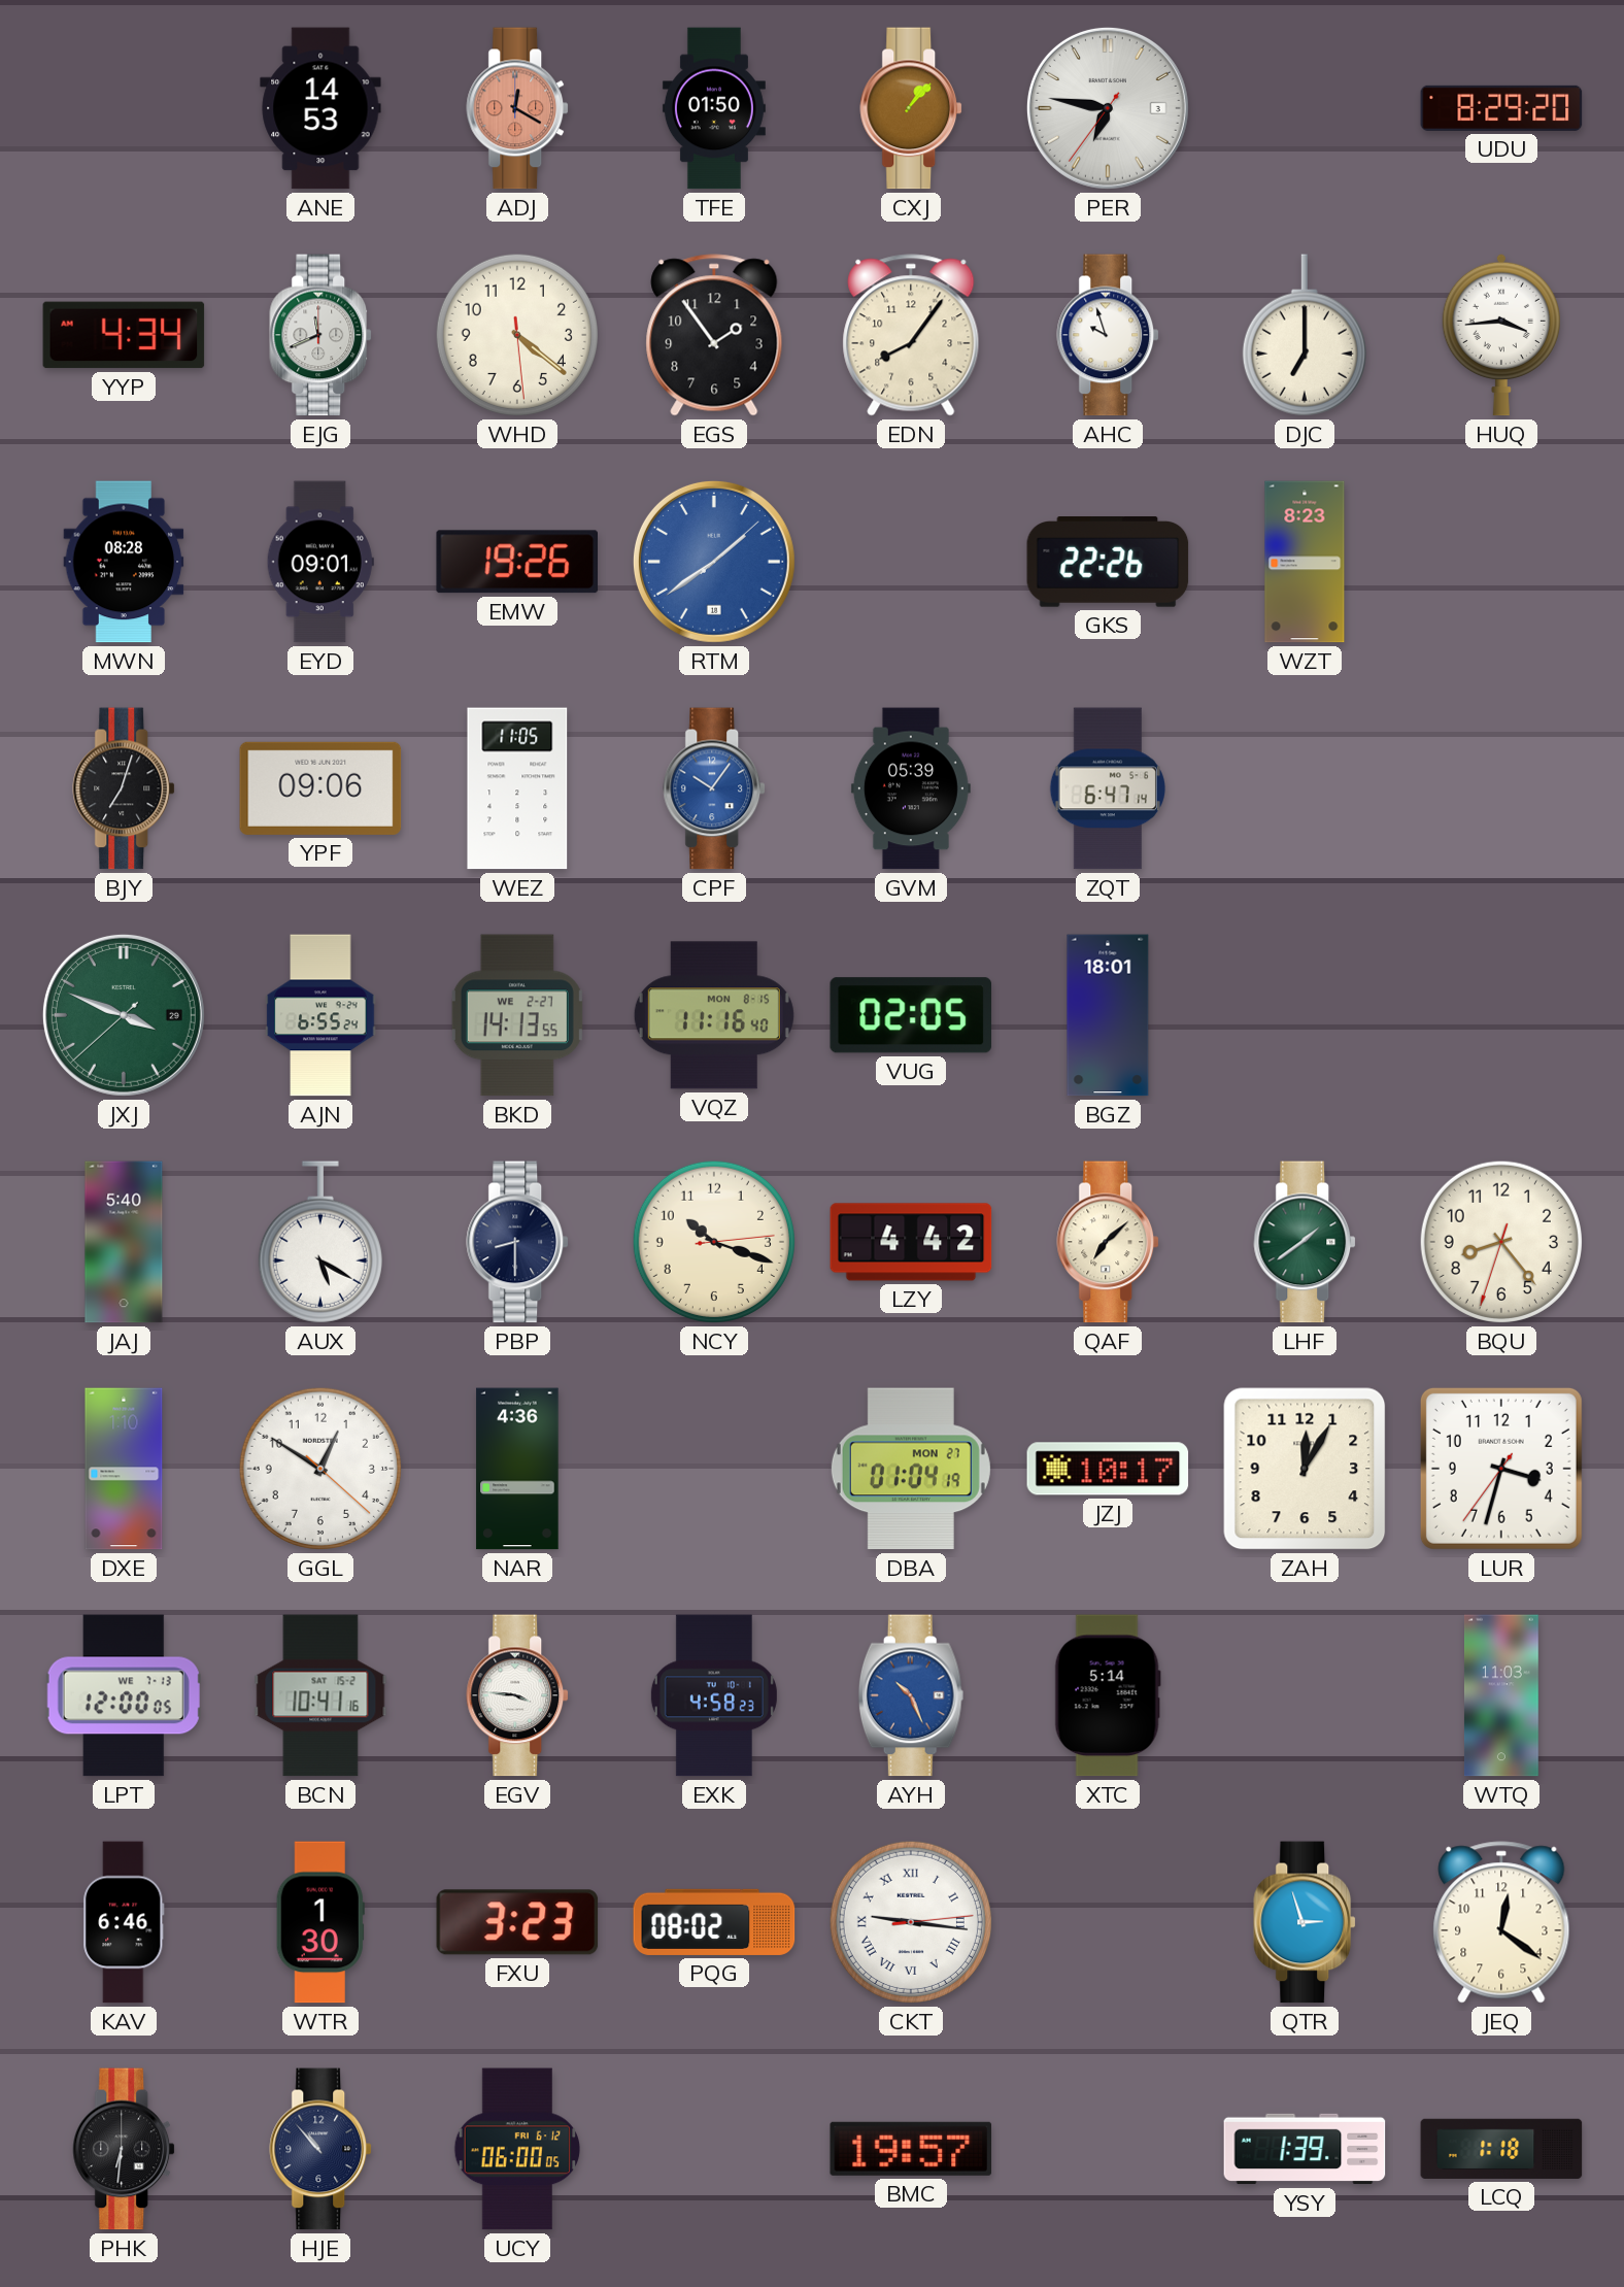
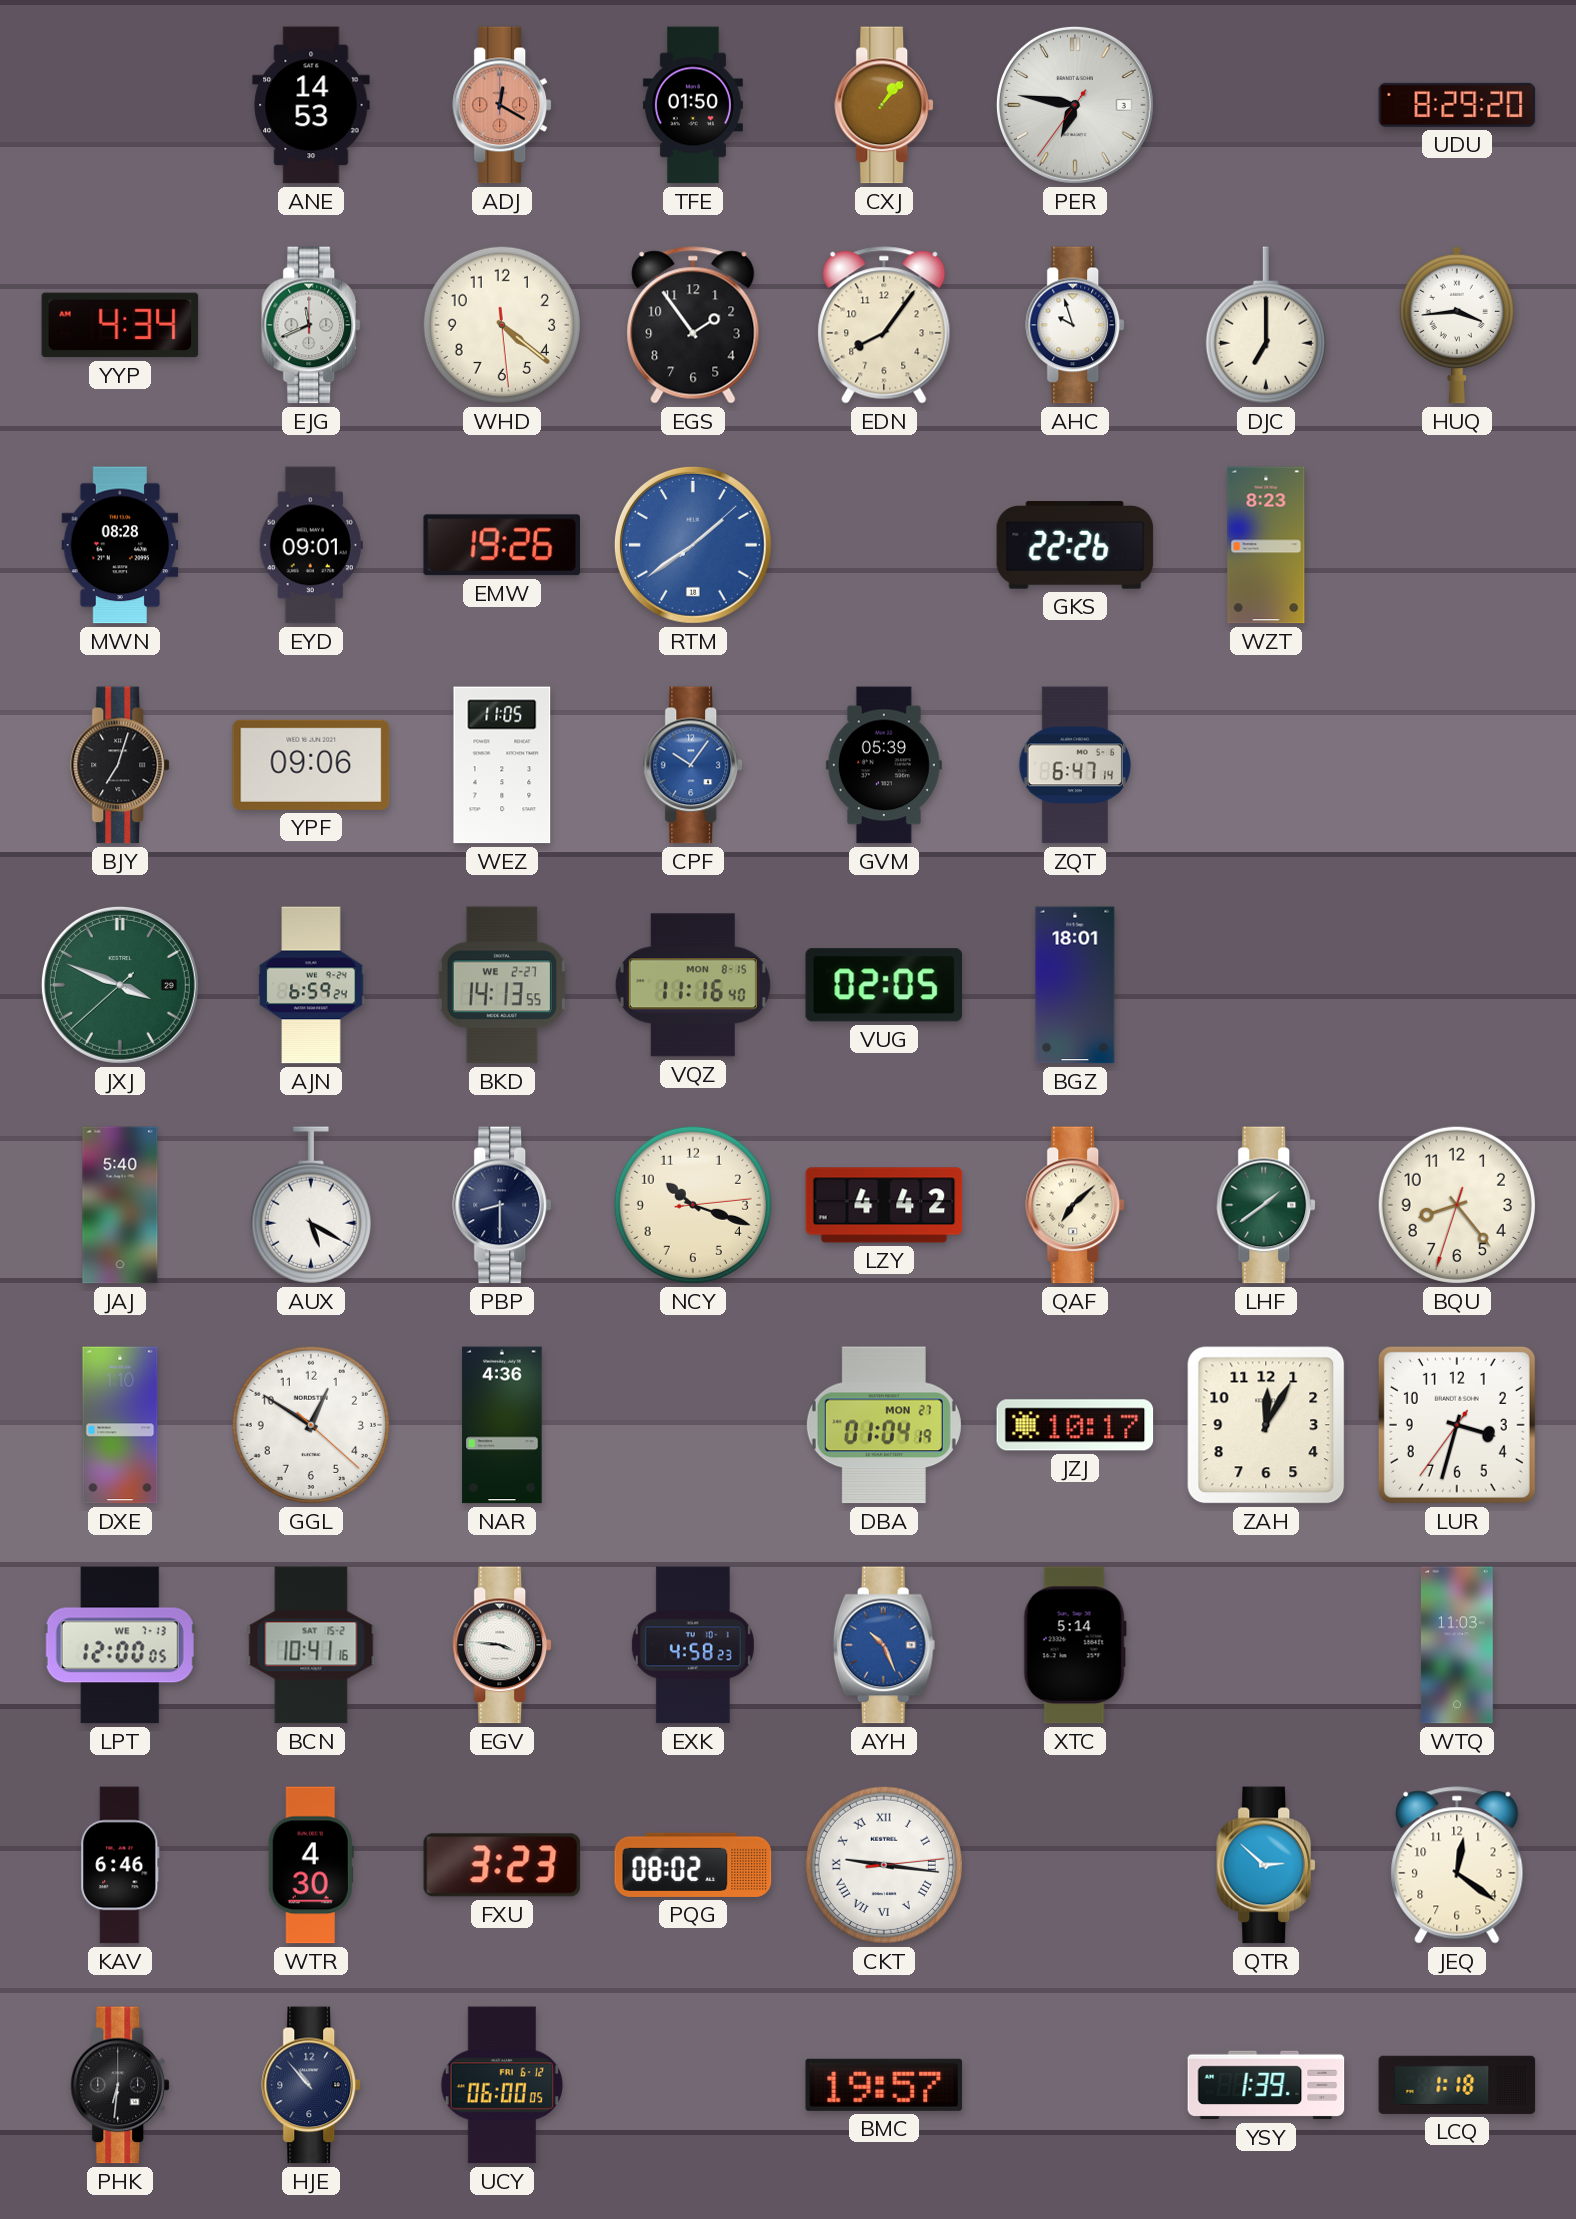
AJN: 6:55 -> 6:59 (311, 985)
WTR: 1:30 -> 4:30 (311, 1865)
QTR: 2:57 -> 2:52 (1267, 1865)
